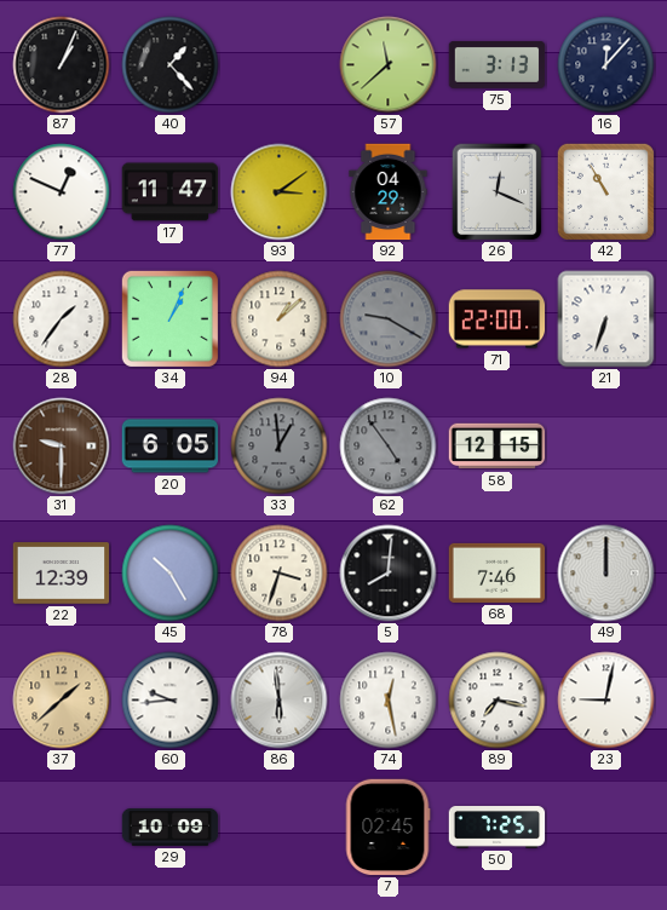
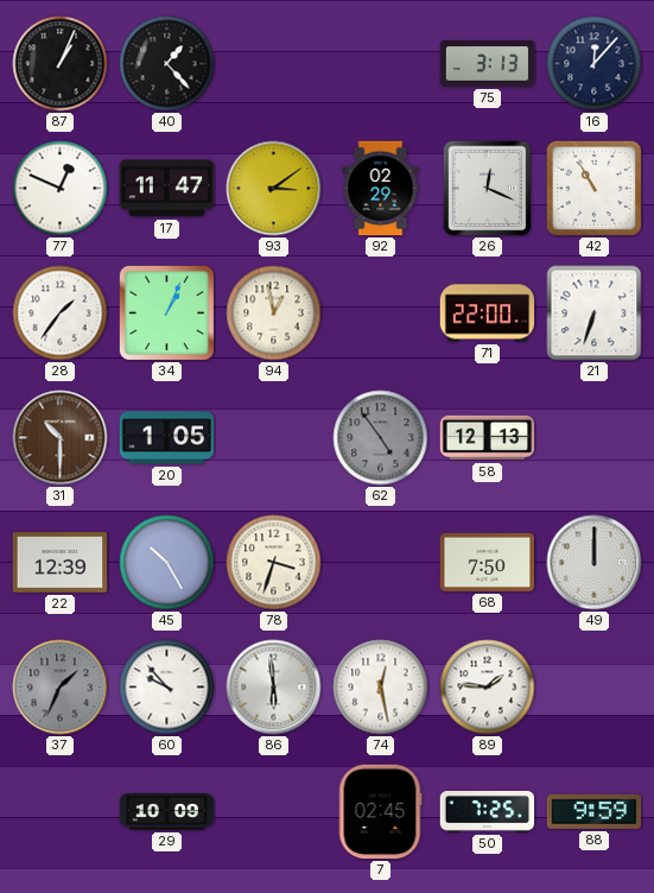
57: 11:38 -> none (389, 65)
92: 04:29 -> 02:29 (381, 189)
94: 1:08 -> 12:58 (274, 313)
10: 9:20 -> none (389, 319)
31: 9:30 -> 10:30 (61, 438)
20: 6:05 -> 1:05 (167, 438)
33: 12:59 -> none (280, 447)
58: 12:15 -> 12:13 (488, 438)
5: 8:01 -> none (389, 574)
68: 7:46 -> 7:50 (488, 562)
37: 1:38 -> 1:34 (61, 688)
37 dial: champagne -> grey (61, 688)
60: 9:44 -> 9:53 (167, 688)
89: 7:17 -> 1:46 (488, 688)
23: 9:02 -> none (606, 701)
88: none -> 9:59 (595, 811)
